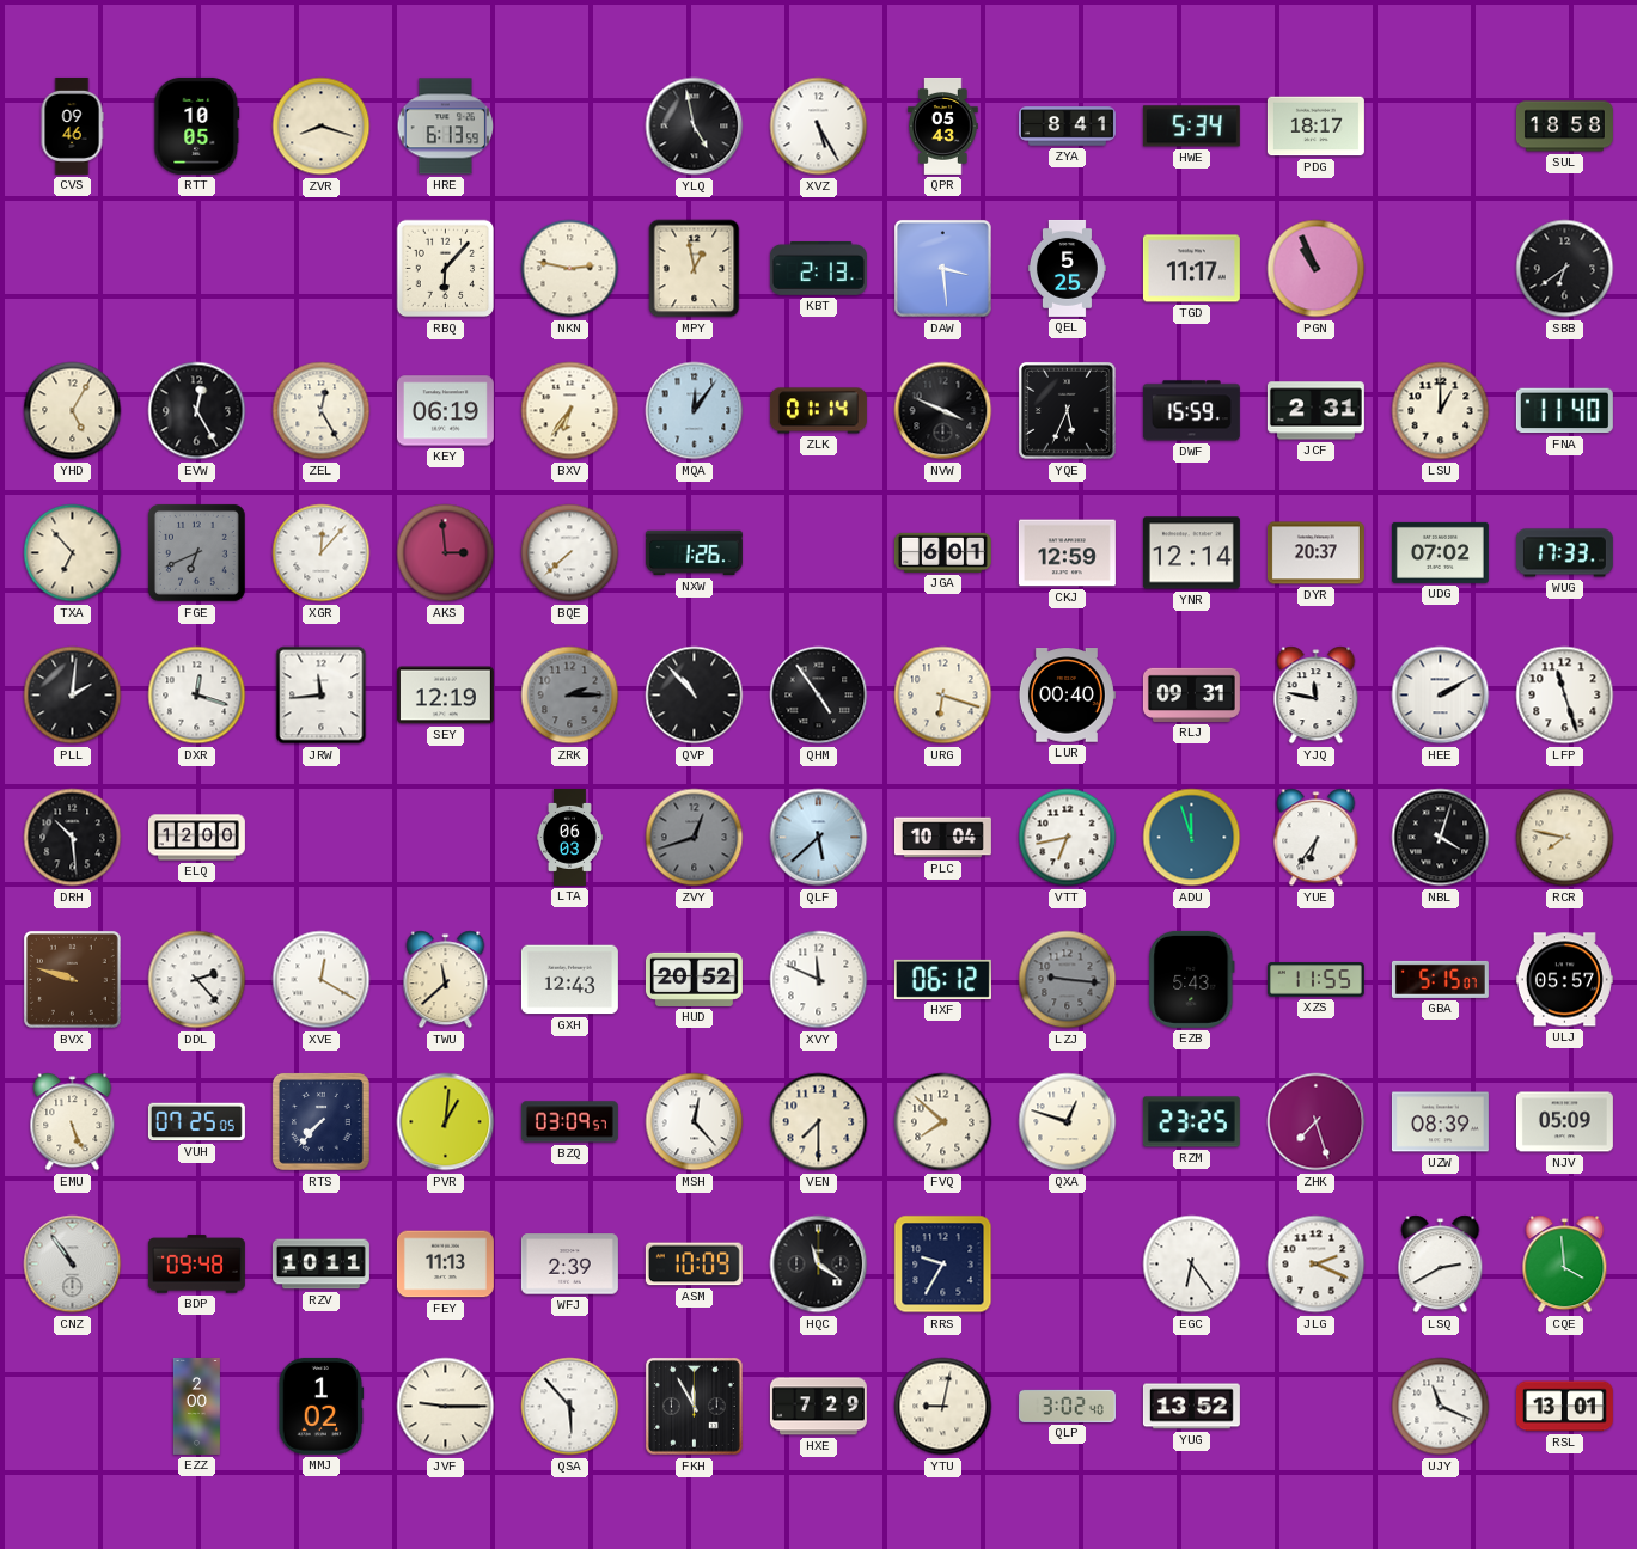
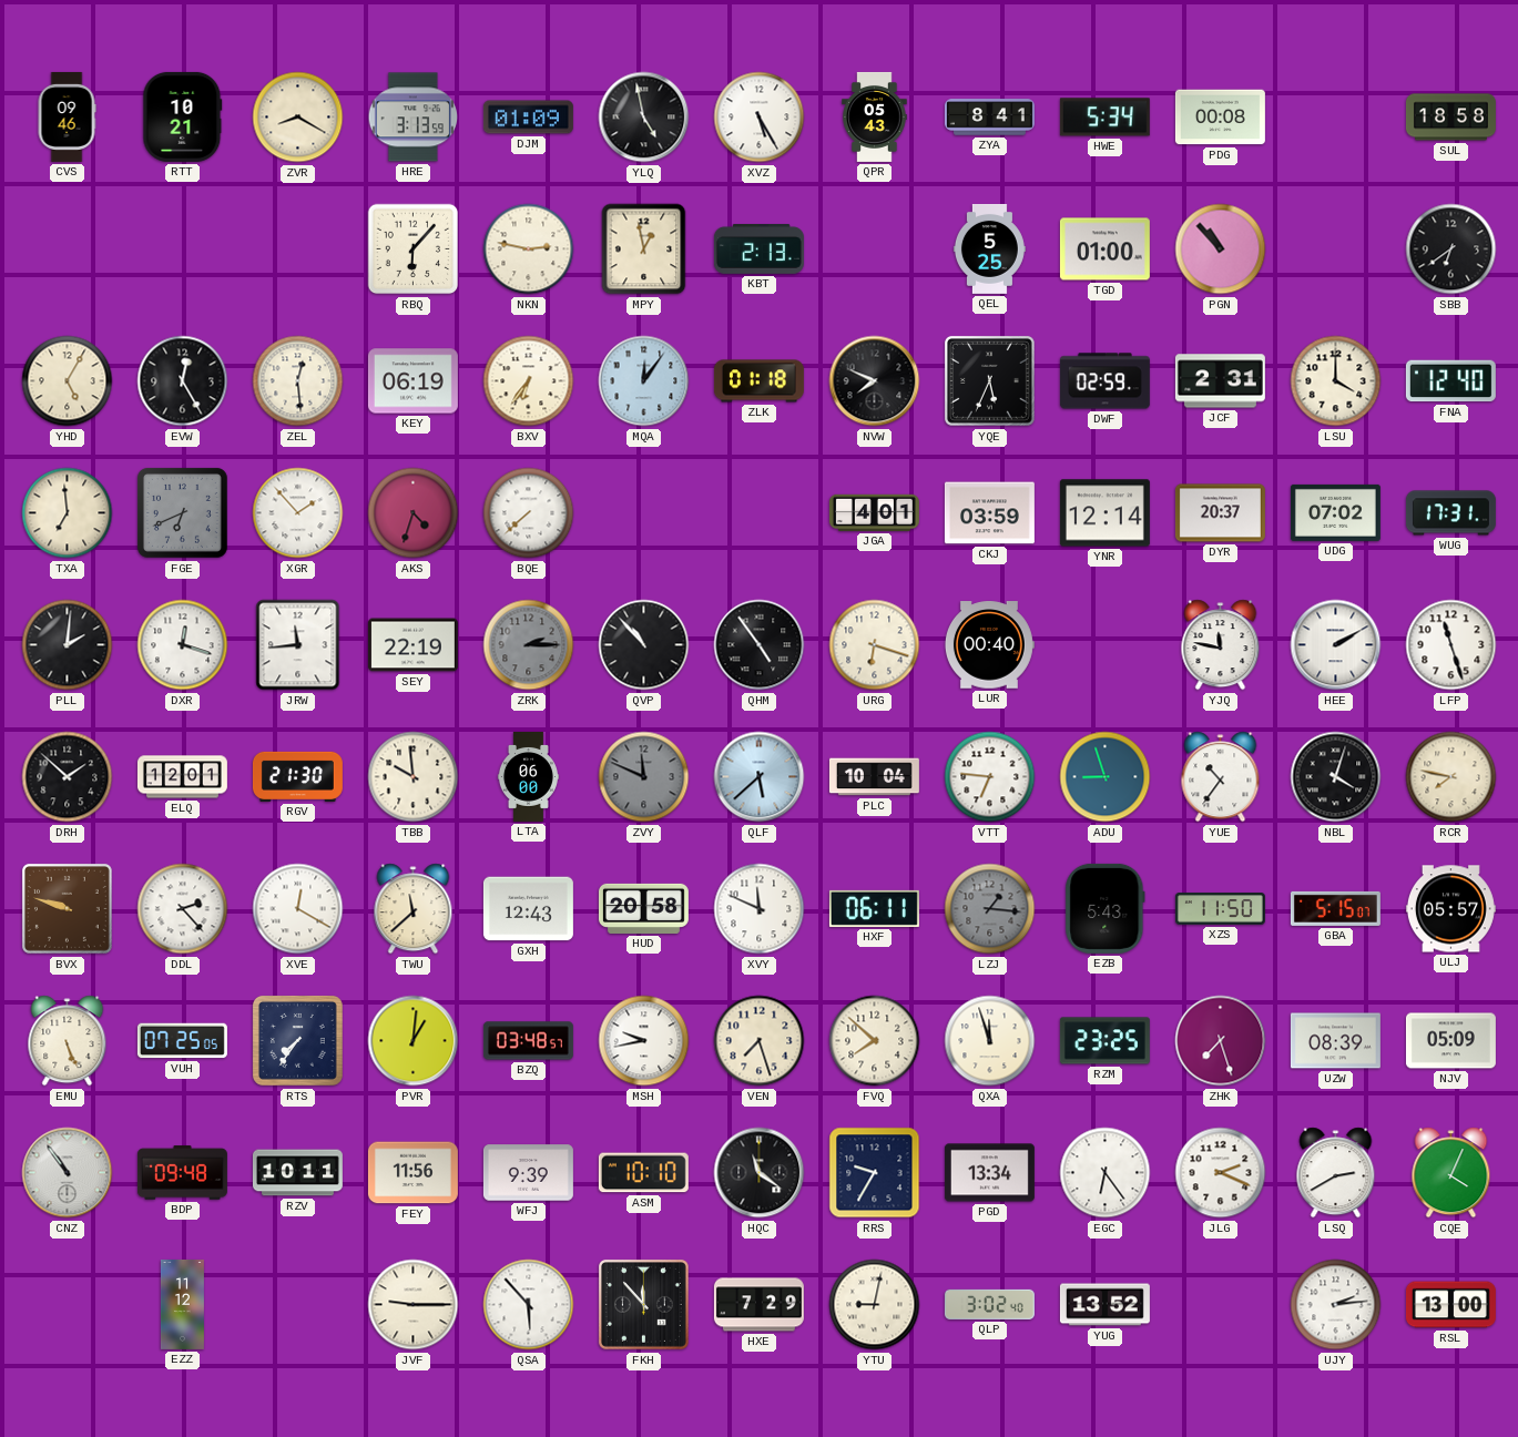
RTT: 10:05 -> 10:21 (183, 116)
ZVR: 8:18 -> 8:20 (298, 118)
HRE: 6:13 -> 3:13 (412, 118)
DJM: none -> 01:09 (528, 118)
PDG: 18:17 -> 00:08 (1220, 118)
DAW: 3:29 -> none (942, 268)
TGD: 11:17 -> 01:00 (1104, 249)
PGN: 10:56 -> 10:53 (1221, 249)
ZEL: 12:25 -> 12:29 (298, 381)
ZLK: 01:14 -> 01:18 (758, 381)
NVW: 3:49 -> 7:49 (875, 381)
DWF: 15:59 -> 02:59 (1104, 381)
LSU: 1:00 -> 4:00 (1336, 381)
FNA: 11:40 -> 12:40 (1450, 381)
TXA: 6:53 -> 6:59 (68, 513)
XGR: 12:07 -> 1:53 (298, 513)
AKS: 2:59 -> 4:33 (414, 513)
NXW: 1:26 -> none (694, 553)
JGA: 6:01 -> 4:01 (874, 512)
CKJ: 12:59 -> 03:59 (989, 513)
WUG: 17:33 -> 17:31 (1450, 513)
SEY: 12:19 -> 22:19 (412, 645)
RLJ: 09:31 -> none (1191, 694)
DRH: 10:29 -> 1:52 (68, 777)
ELQ: 12:00 -> 12:01 (182, 777)
RGV: none -> 21:30 (297, 776)
TBB: none -> 9:59 (414, 777)
LTA: 06:03 -> 06:00 (528, 776)
ZVY: 12:42 -> 11:49 (644, 777)
VTT: 6:43 -> 6:46 (990, 777)
ADU: 11:57 -> 8:57 (1106, 777)
YUE: 6:36 -> 10:36 (1221, 777)
HUD: 20:52 -> 20:58 (643, 908)
HXF: 06:12 -> 06:11 (874, 908)
LZJ: 9:16 -> 1:16 (990, 909)
XZS: 11:55 -> 11:50 (1220, 909)
RTS: 7:37 -> 7:36 (297, 1040)
BZQ: 03:09 -> 03:48 (528, 1041)
MSH: 12:23 -> 9:43 (644, 1041)
VEN: 7:30 -> 7:27 (760, 1041)
QXA: 12:48 -> 11:57 (990, 1041)
FEY: 11:13 -> 11:56 (412, 1173)
WFJ: 2:39 -> 9:39 (528, 1173)
ASM: 10:09 -> 10:10 (643, 1173)
PGD: none -> 13:34 (989, 1173)
CQE: 3:59 -> 4:04 (1451, 1173)
EZZ: 2:00 -> 11:12 (182, 1304)
MMJ: 1:02 -> none (322, 1406)
FKH: 11:55 -> 11:53 (643, 1304)
UJY: 11:19 -> 2:14 (1336, 1305)
RSL: 13:01 -> 13:00 (1450, 1305)
